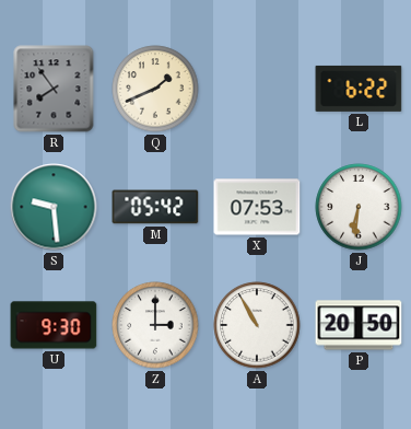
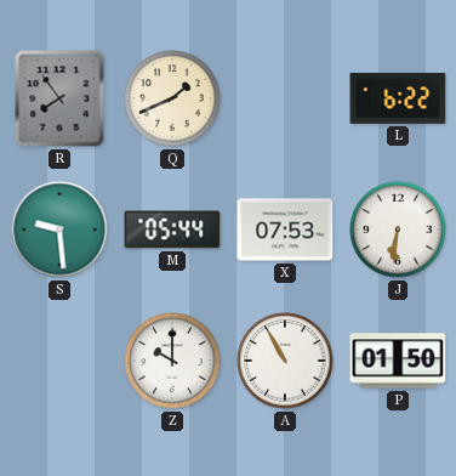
M: 05:42 -> 05:44 (172, 229)
U: 9:30 -> none (54, 325)
Z: 3:00 -> 10:00 (172, 361)
P: 20:50 -> 01:50 (398, 361)
